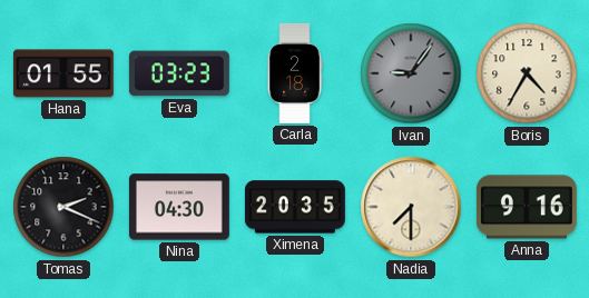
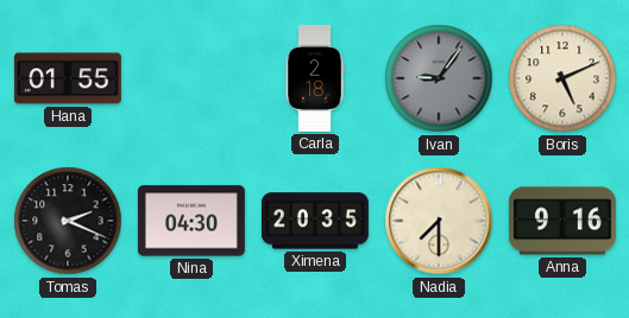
Eva: 03:23 -> none (179, 73)
Boris: 4:35 -> 5:11 (562, 78)
